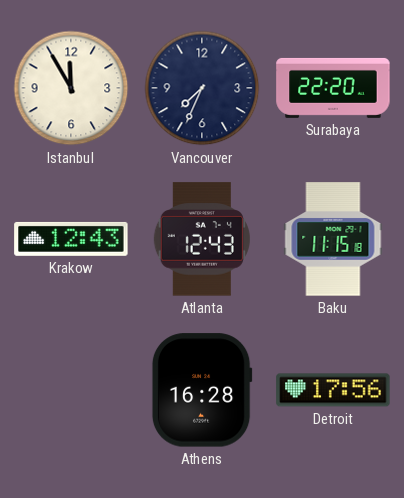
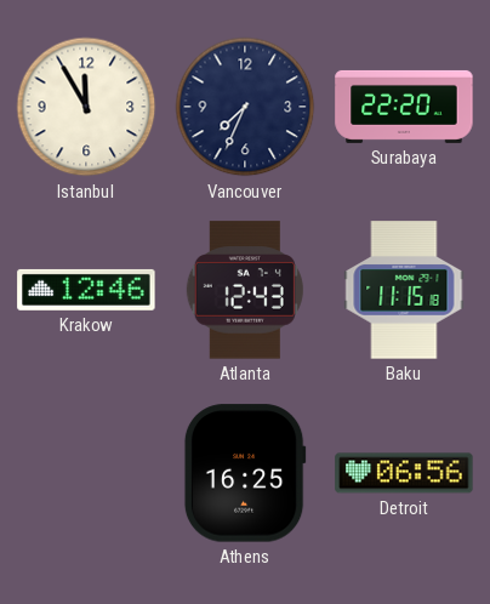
Krakow: 12:43 -> 12:46 (86, 290)
Athens: 16:28 -> 16:25 (245, 473)
Detroit: 17:56 -> 06:56 (404, 473)
